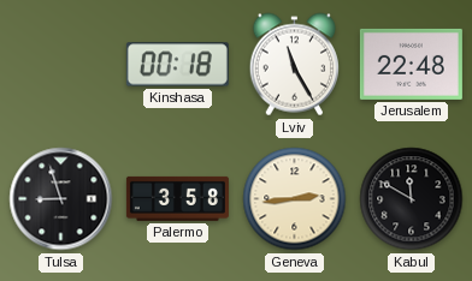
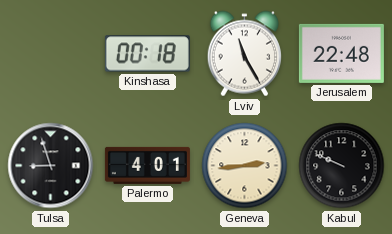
Palermo: 3:58 -> 4:01 (147, 165)
Kabul: 11:50 -> 9:49 (342, 166)
